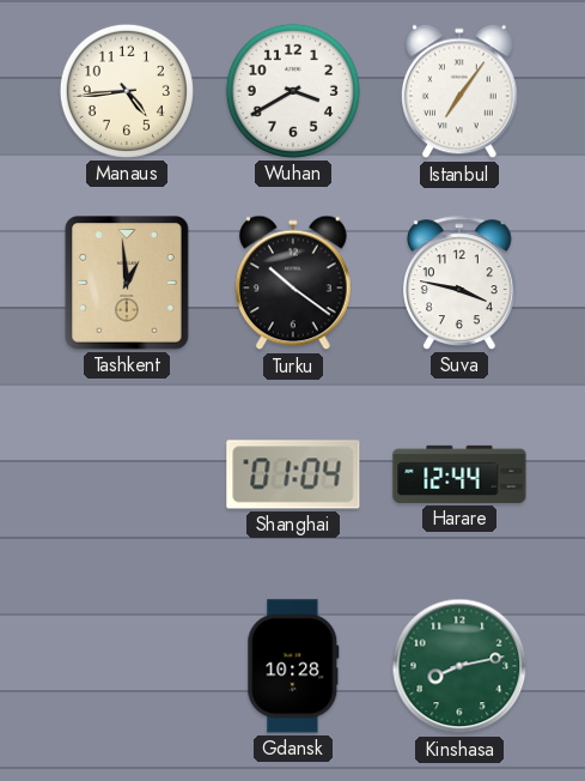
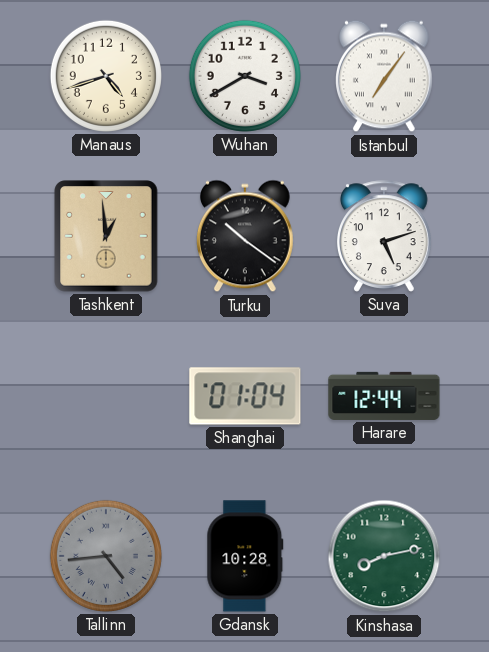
Manaus: 4:44 -> 4:42 (106, 76)
Suva: 3:47 -> 5:12 (385, 236)
Tallinn: none -> 4:44 (106, 556)
